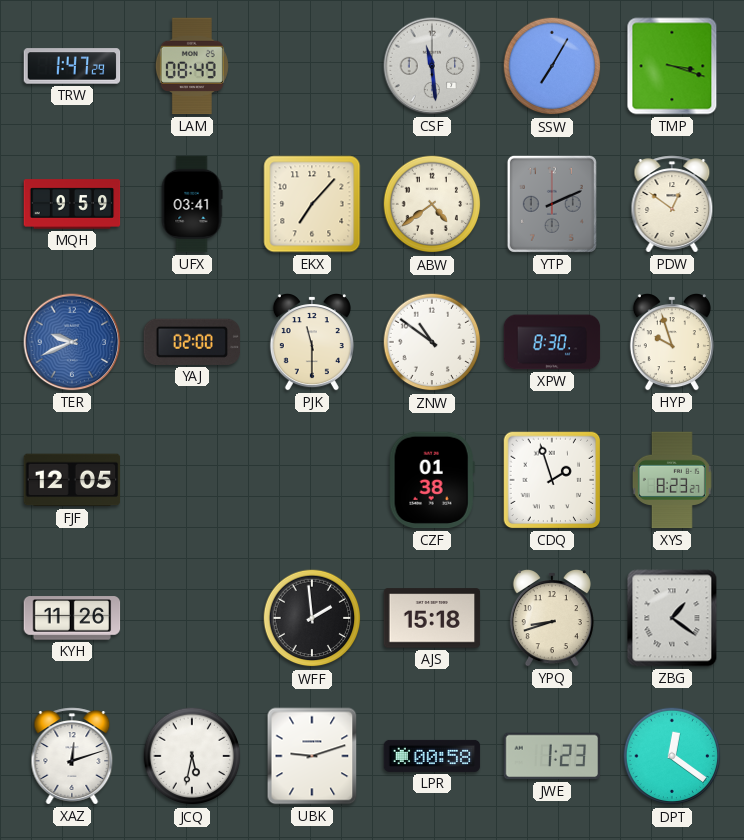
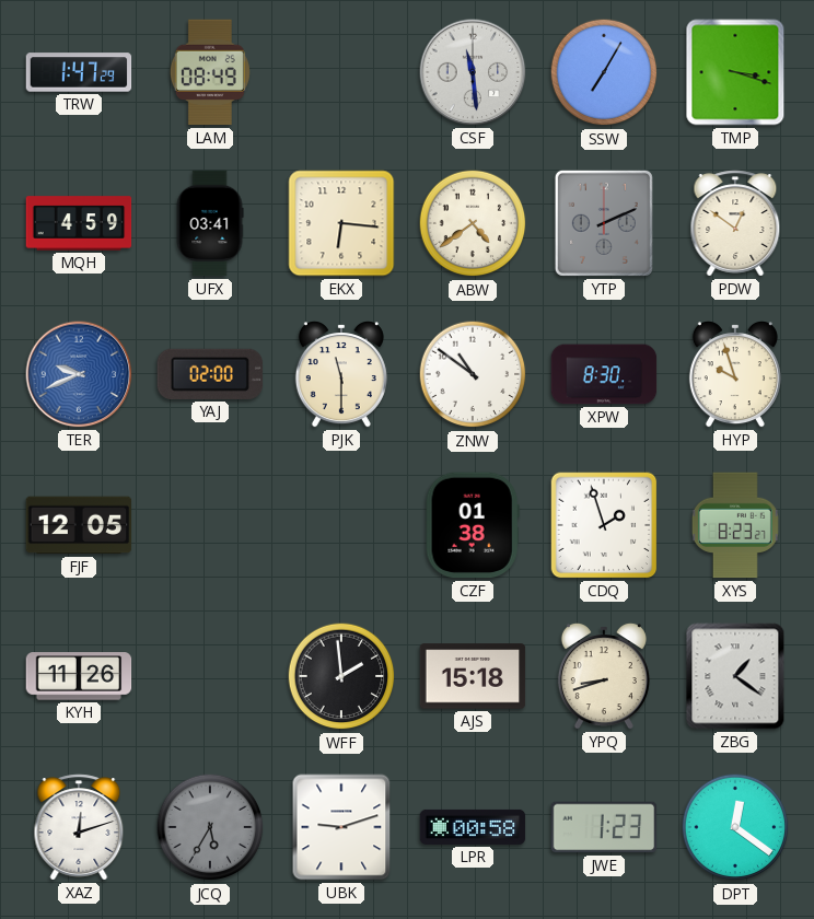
MQH: 9:59 -> 4:59 (79, 223)
EKX: 7:07 -> 6:16 (341, 223)
JCQ: 5:32 -> 5:35 (210, 827)
JCQ dial: white -> grey (210, 827)
